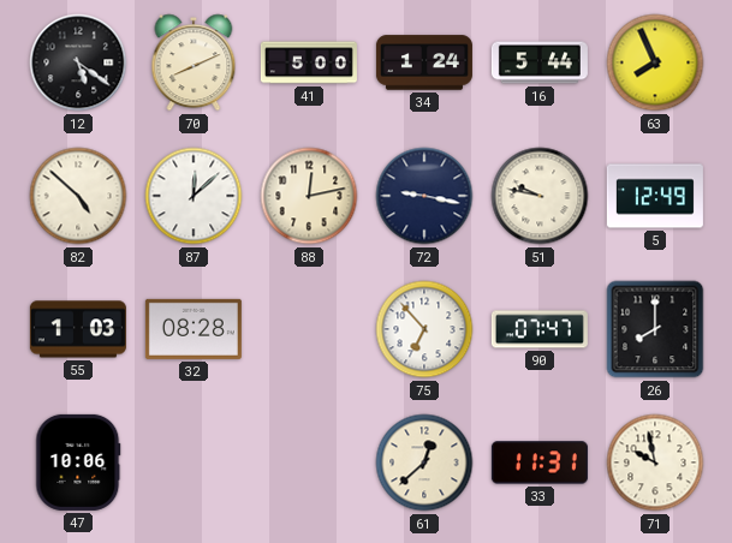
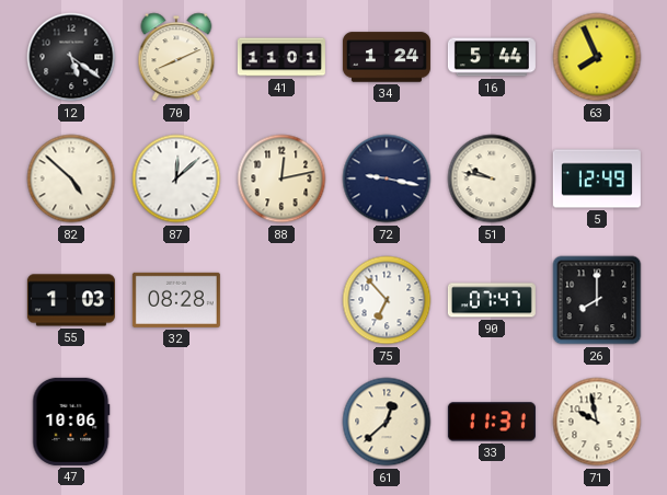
41: 5:00 -> 11:01 (281, 57)
